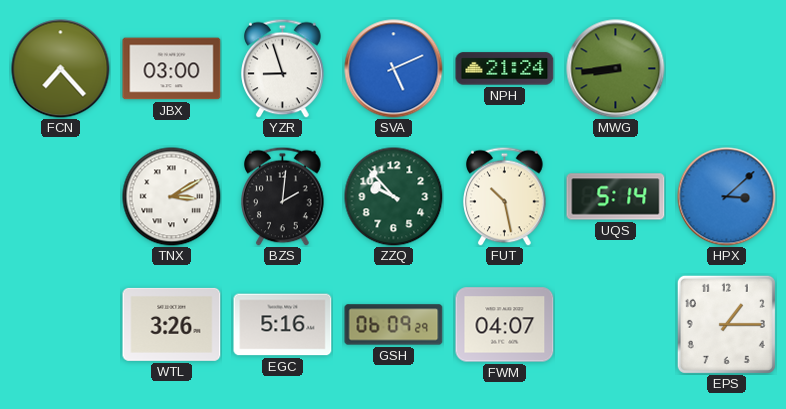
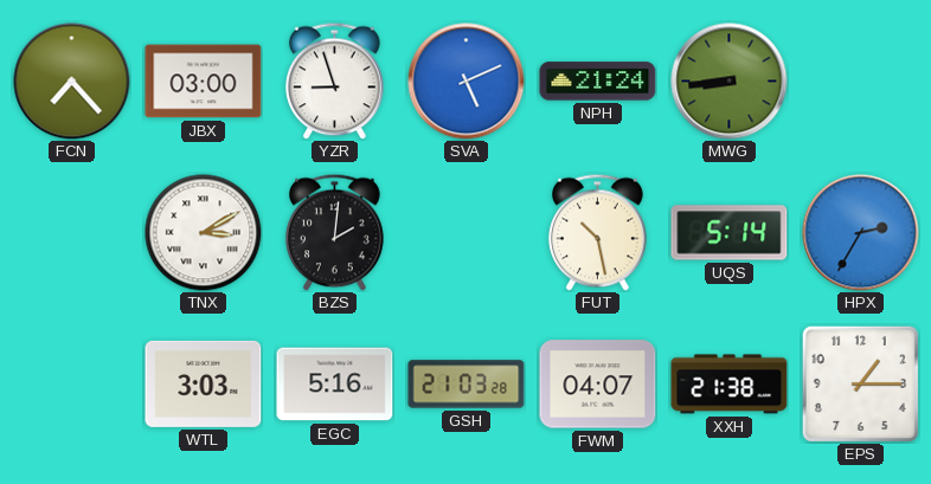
ZZQ: 9:53 -> none (394, 197)
HPX: 3:08 -> 2:35 (861, 233)
WTL: 3:26 -> 3:03 (204, 383)
GSH: 06:09 -> 21:03 (467, 385)
XXH: none -> 21:38 (730, 385)
